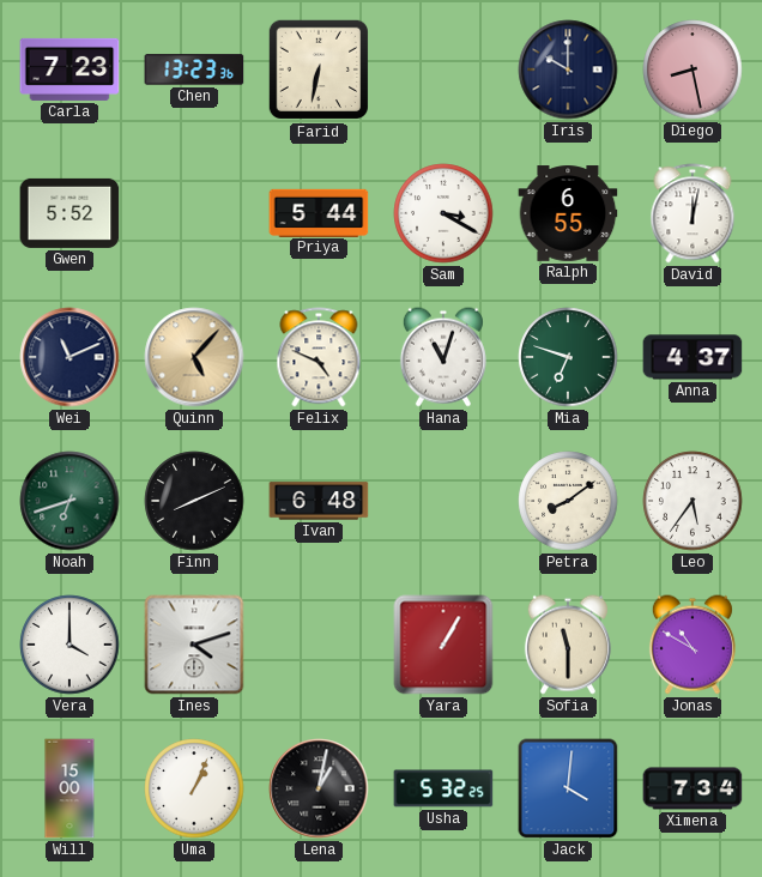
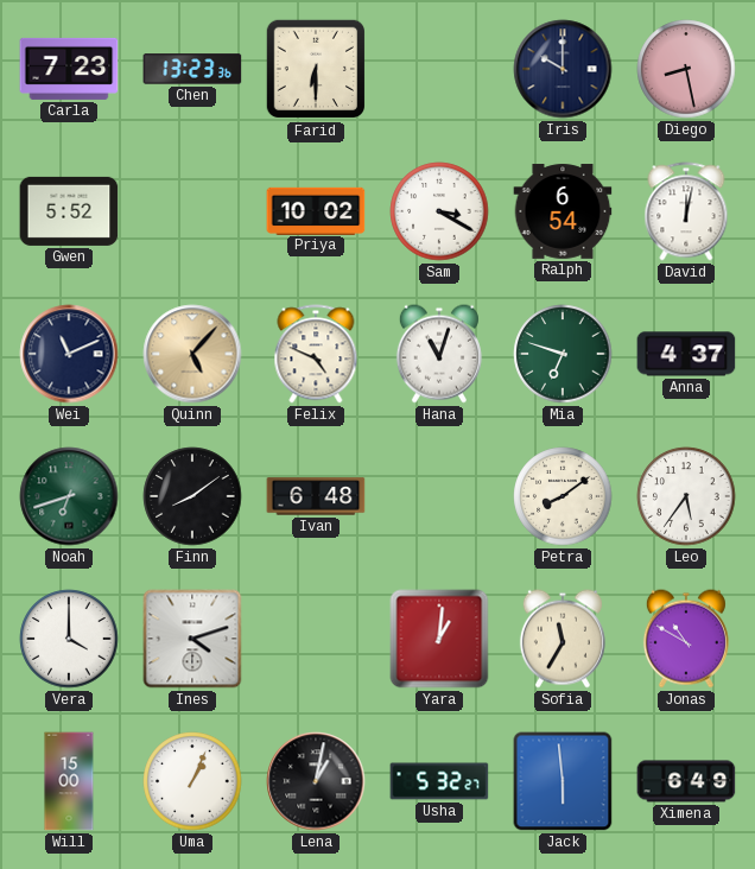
Farid: 6:32 -> 6:30 (316, 69)
Priya: 5:44 -> 10:02 (316, 210)
Ralph: 6:55 -> 6:54 (563, 211)
Finn: 8:11 -> 8:09 (192, 496)
Yara: 1:05 -> 1:01 (439, 639)
Sofia: 11:30 -> 11:35 (563, 639)
Usha: 5:32:25 -> 5:32:27 (439, 781)
Jack: 4:01 -> 5:59 (563, 781)
Ximena: 7:34 -> 6:49 (686, 781)
